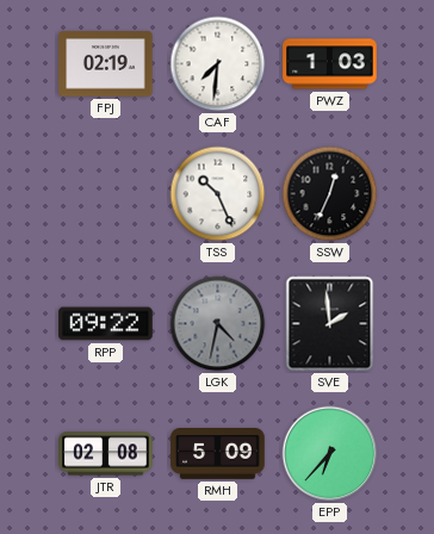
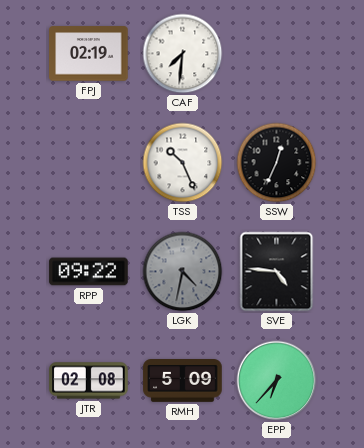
PWZ: 1:03 -> none (330, 64)
SVE: 1:59 -> 4:46 (277, 272)
